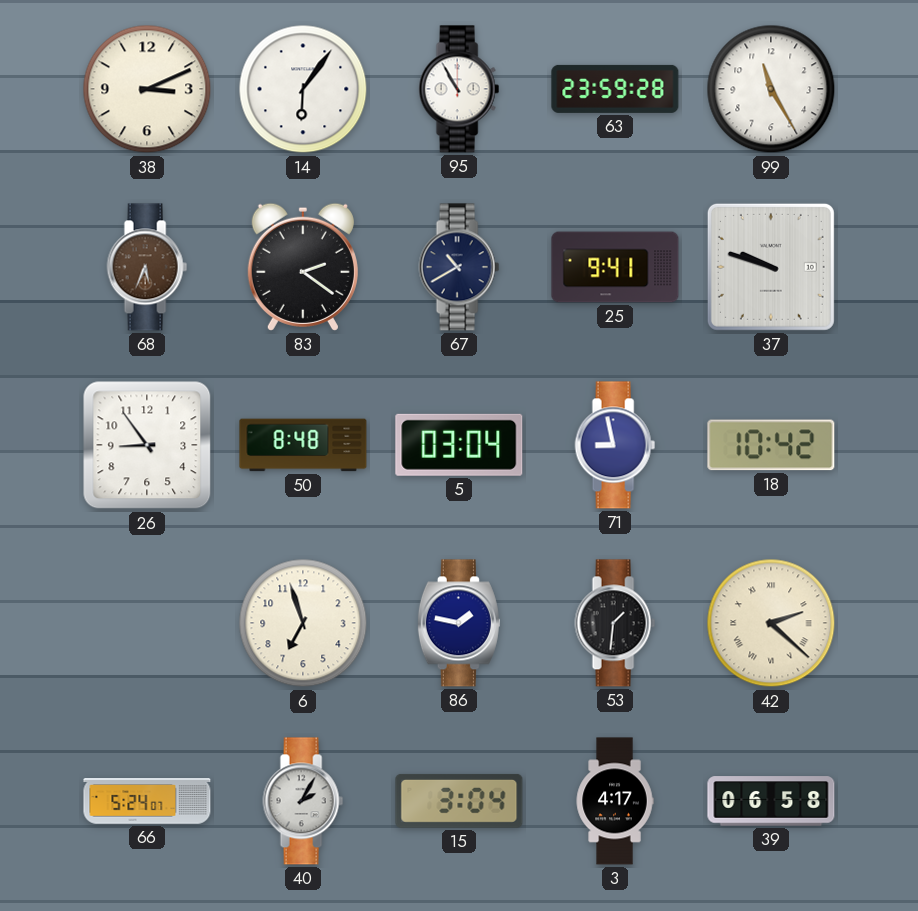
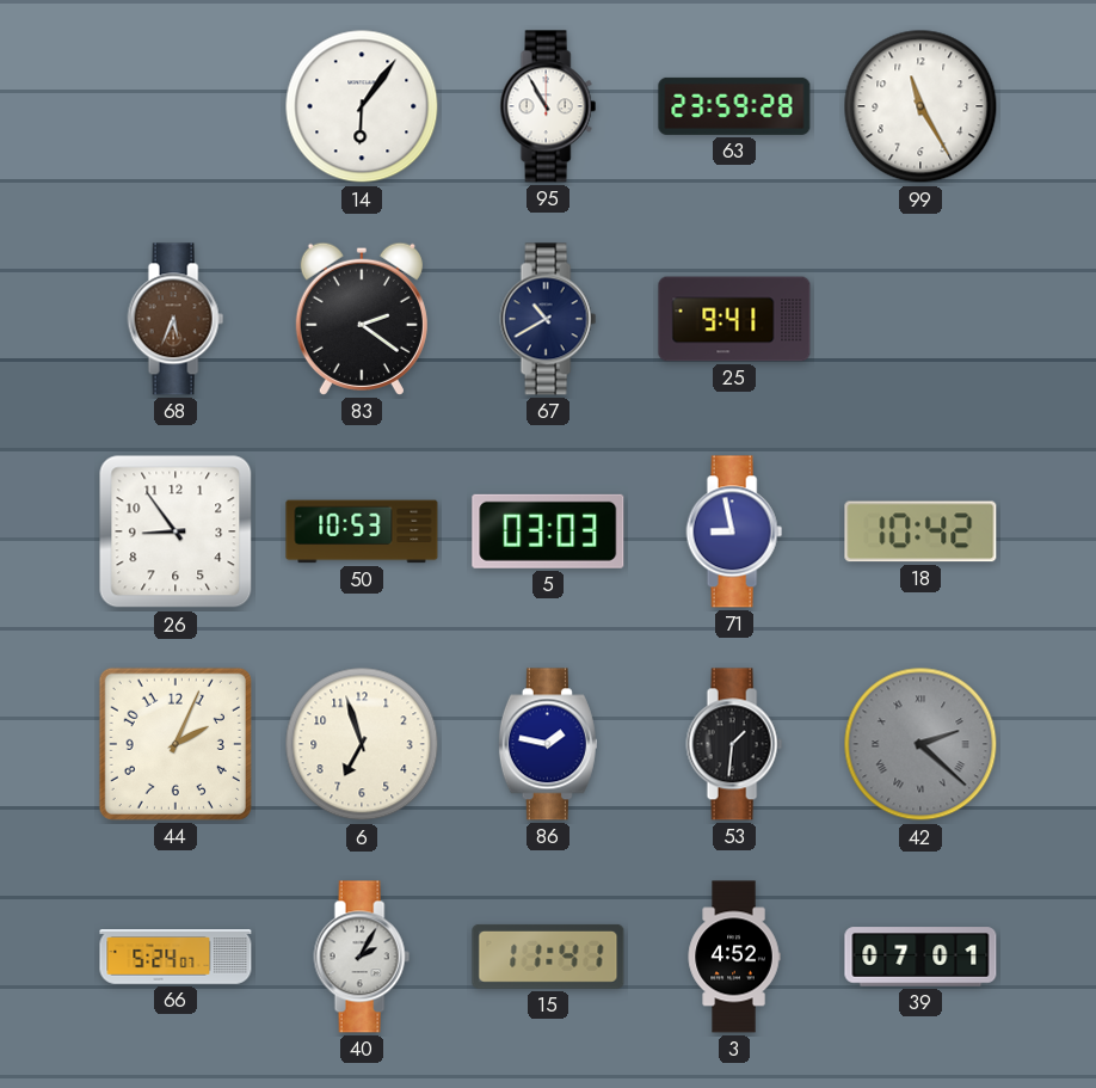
38: 3:11 -> none (147, 89)
37: 9:48 -> none (771, 267)
50: 8:48 -> 10:53 (362, 531)
5: 03:04 -> 03:03 (548, 531)
44: none -> 2:04 (176, 744)
42 dial: cream -> grey (920, 744)
15: 3:04 -> 11:41 (548, 957)
3: 4:17 -> 4:52 (734, 957)
39: 06:58 -> 07:01 (920, 957)
